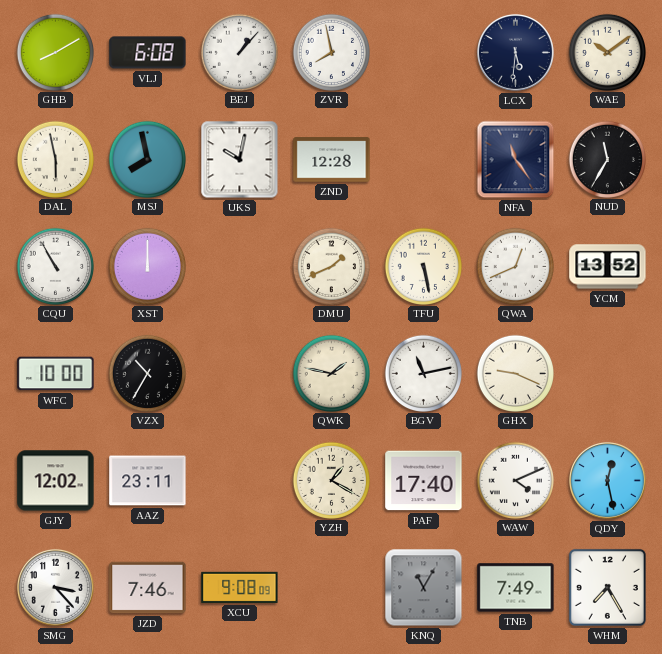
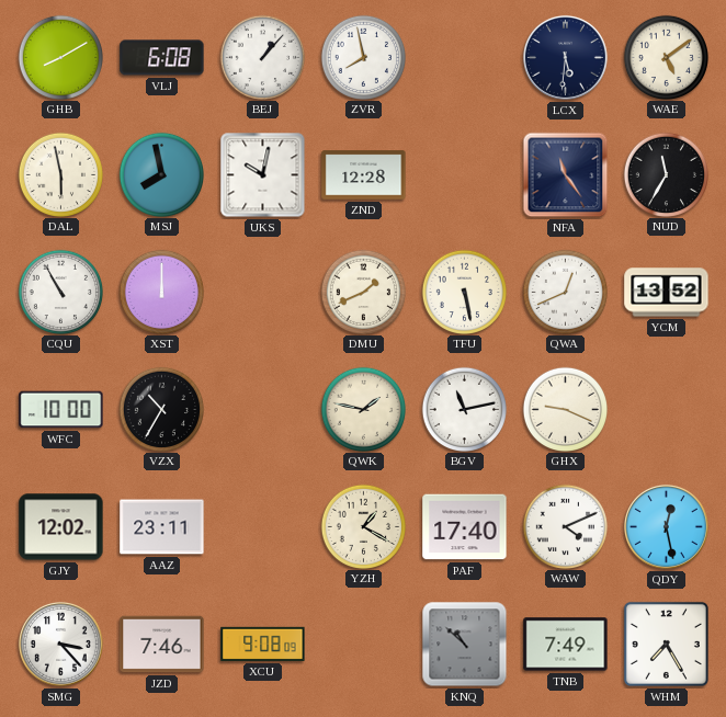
WAE: 10:09 -> 5:09 (666, 57)
KNQ: 11:05 -> 10:52 (465, 645)
